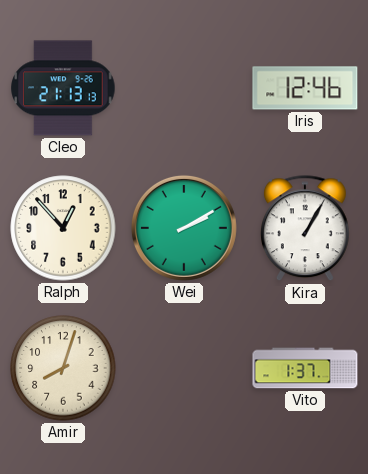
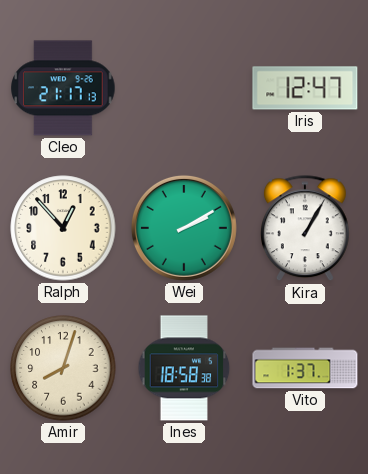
Cleo: 21:13 -> 21:17 (63, 88)
Iris: 12:46 -> 12:47 (305, 88)
Ines: none -> 18:58 (184, 368)
